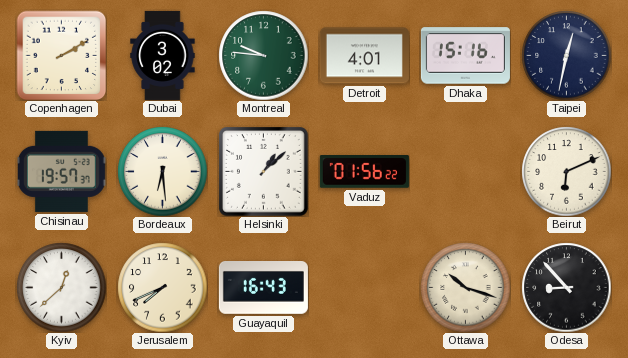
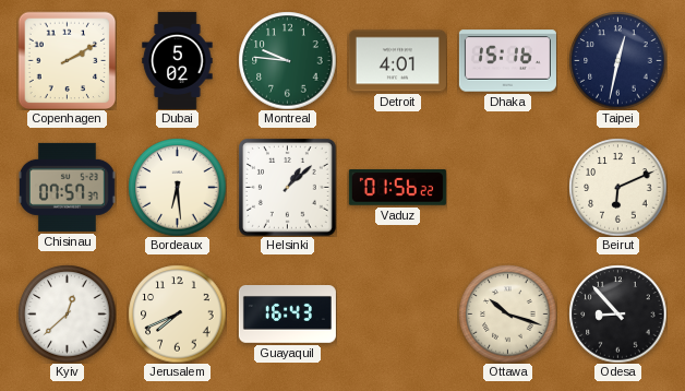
Dubai: 3:02 -> 5:02 (178, 60)
Chisinau: 19:57 -> 07:57 (67, 187)
